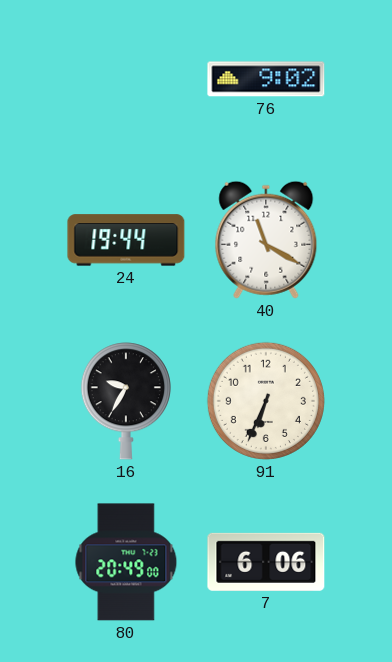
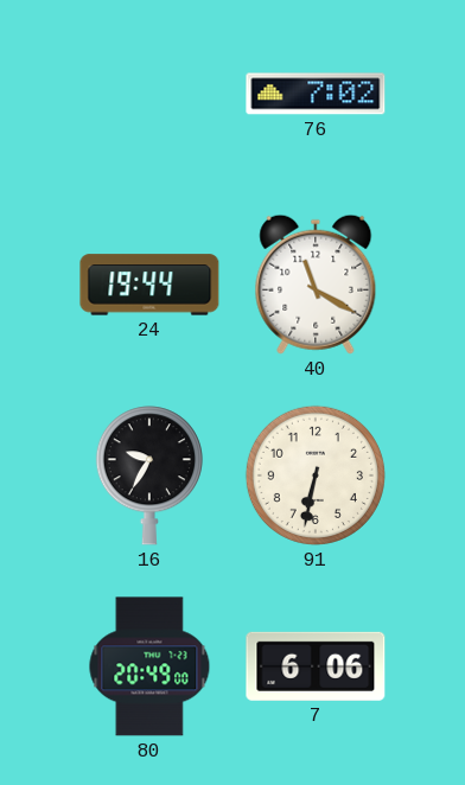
76: 9:02 -> 7:02 (316, 94)
91: 6:34 -> 6:32 (316, 476)
